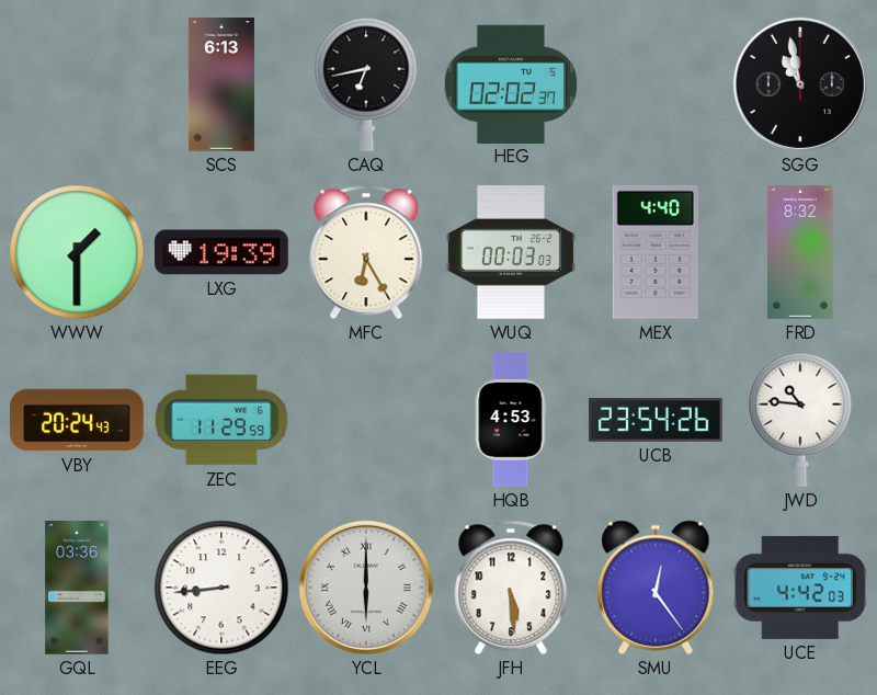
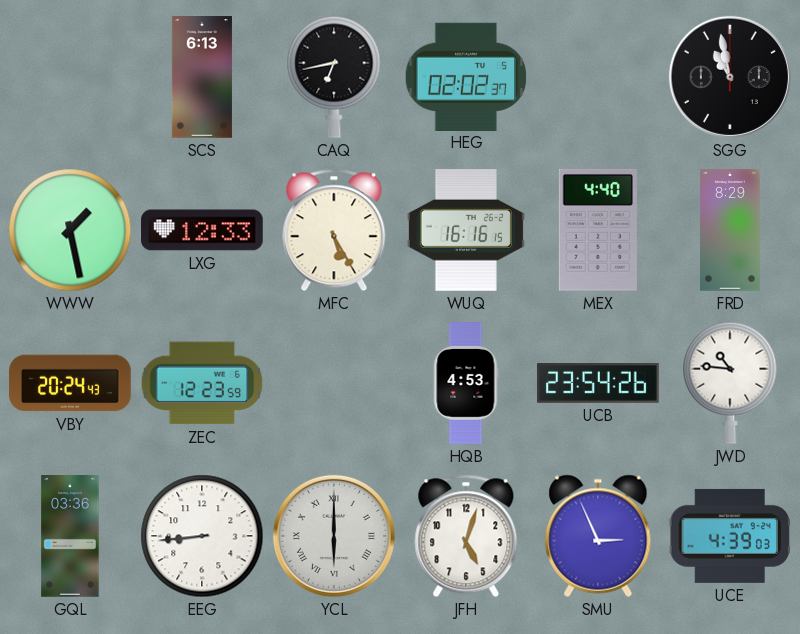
WWW: 1:30 -> 1:28 (70, 230)
LXG: 19:39 -> 12:33 (202, 230)
MFC: 6:25 -> 5:25 (334, 230)
WUQ: 00:03 -> 16:16 (466, 230)
FRD: 8:32 -> 8:29 (730, 230)
ZEC: 11:29 -> 12:23 (202, 383)
JFH: 5:29 -> 5:03 (466, 536)
SMU: 12:24 -> 2:56 (598, 536)
UCE: 4:42 -> 4:39 (730, 536)
